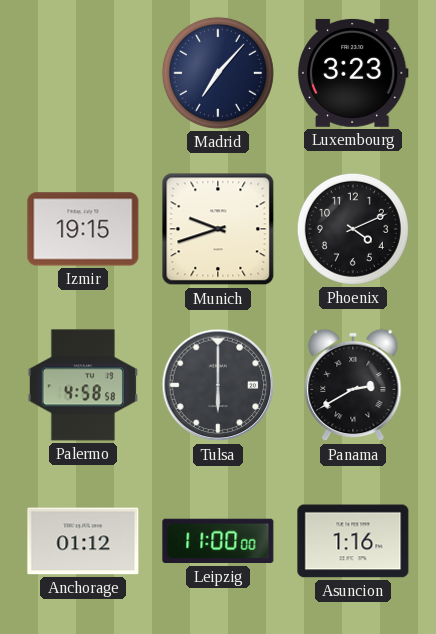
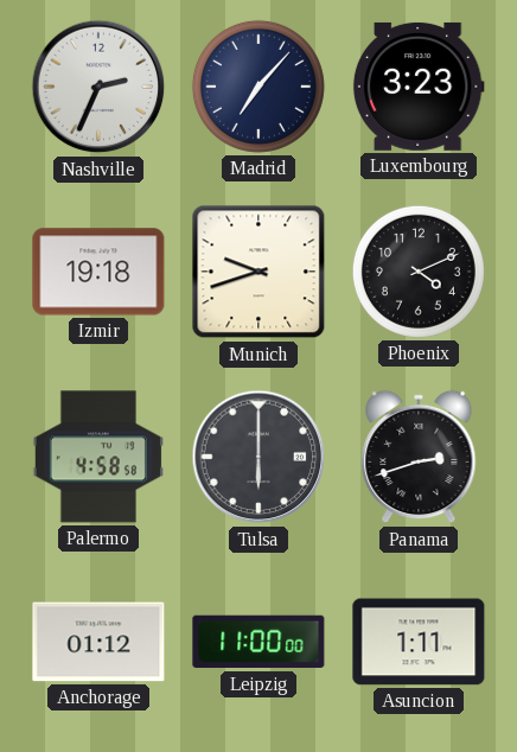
Nashville: none -> 2:34 (98, 87)
Izmir: 19:15 -> 19:18 (98, 272)
Panama: 2:40 -> 2:42 (419, 457)
Asuncion: 1:16 -> 1:11 (419, 642)
